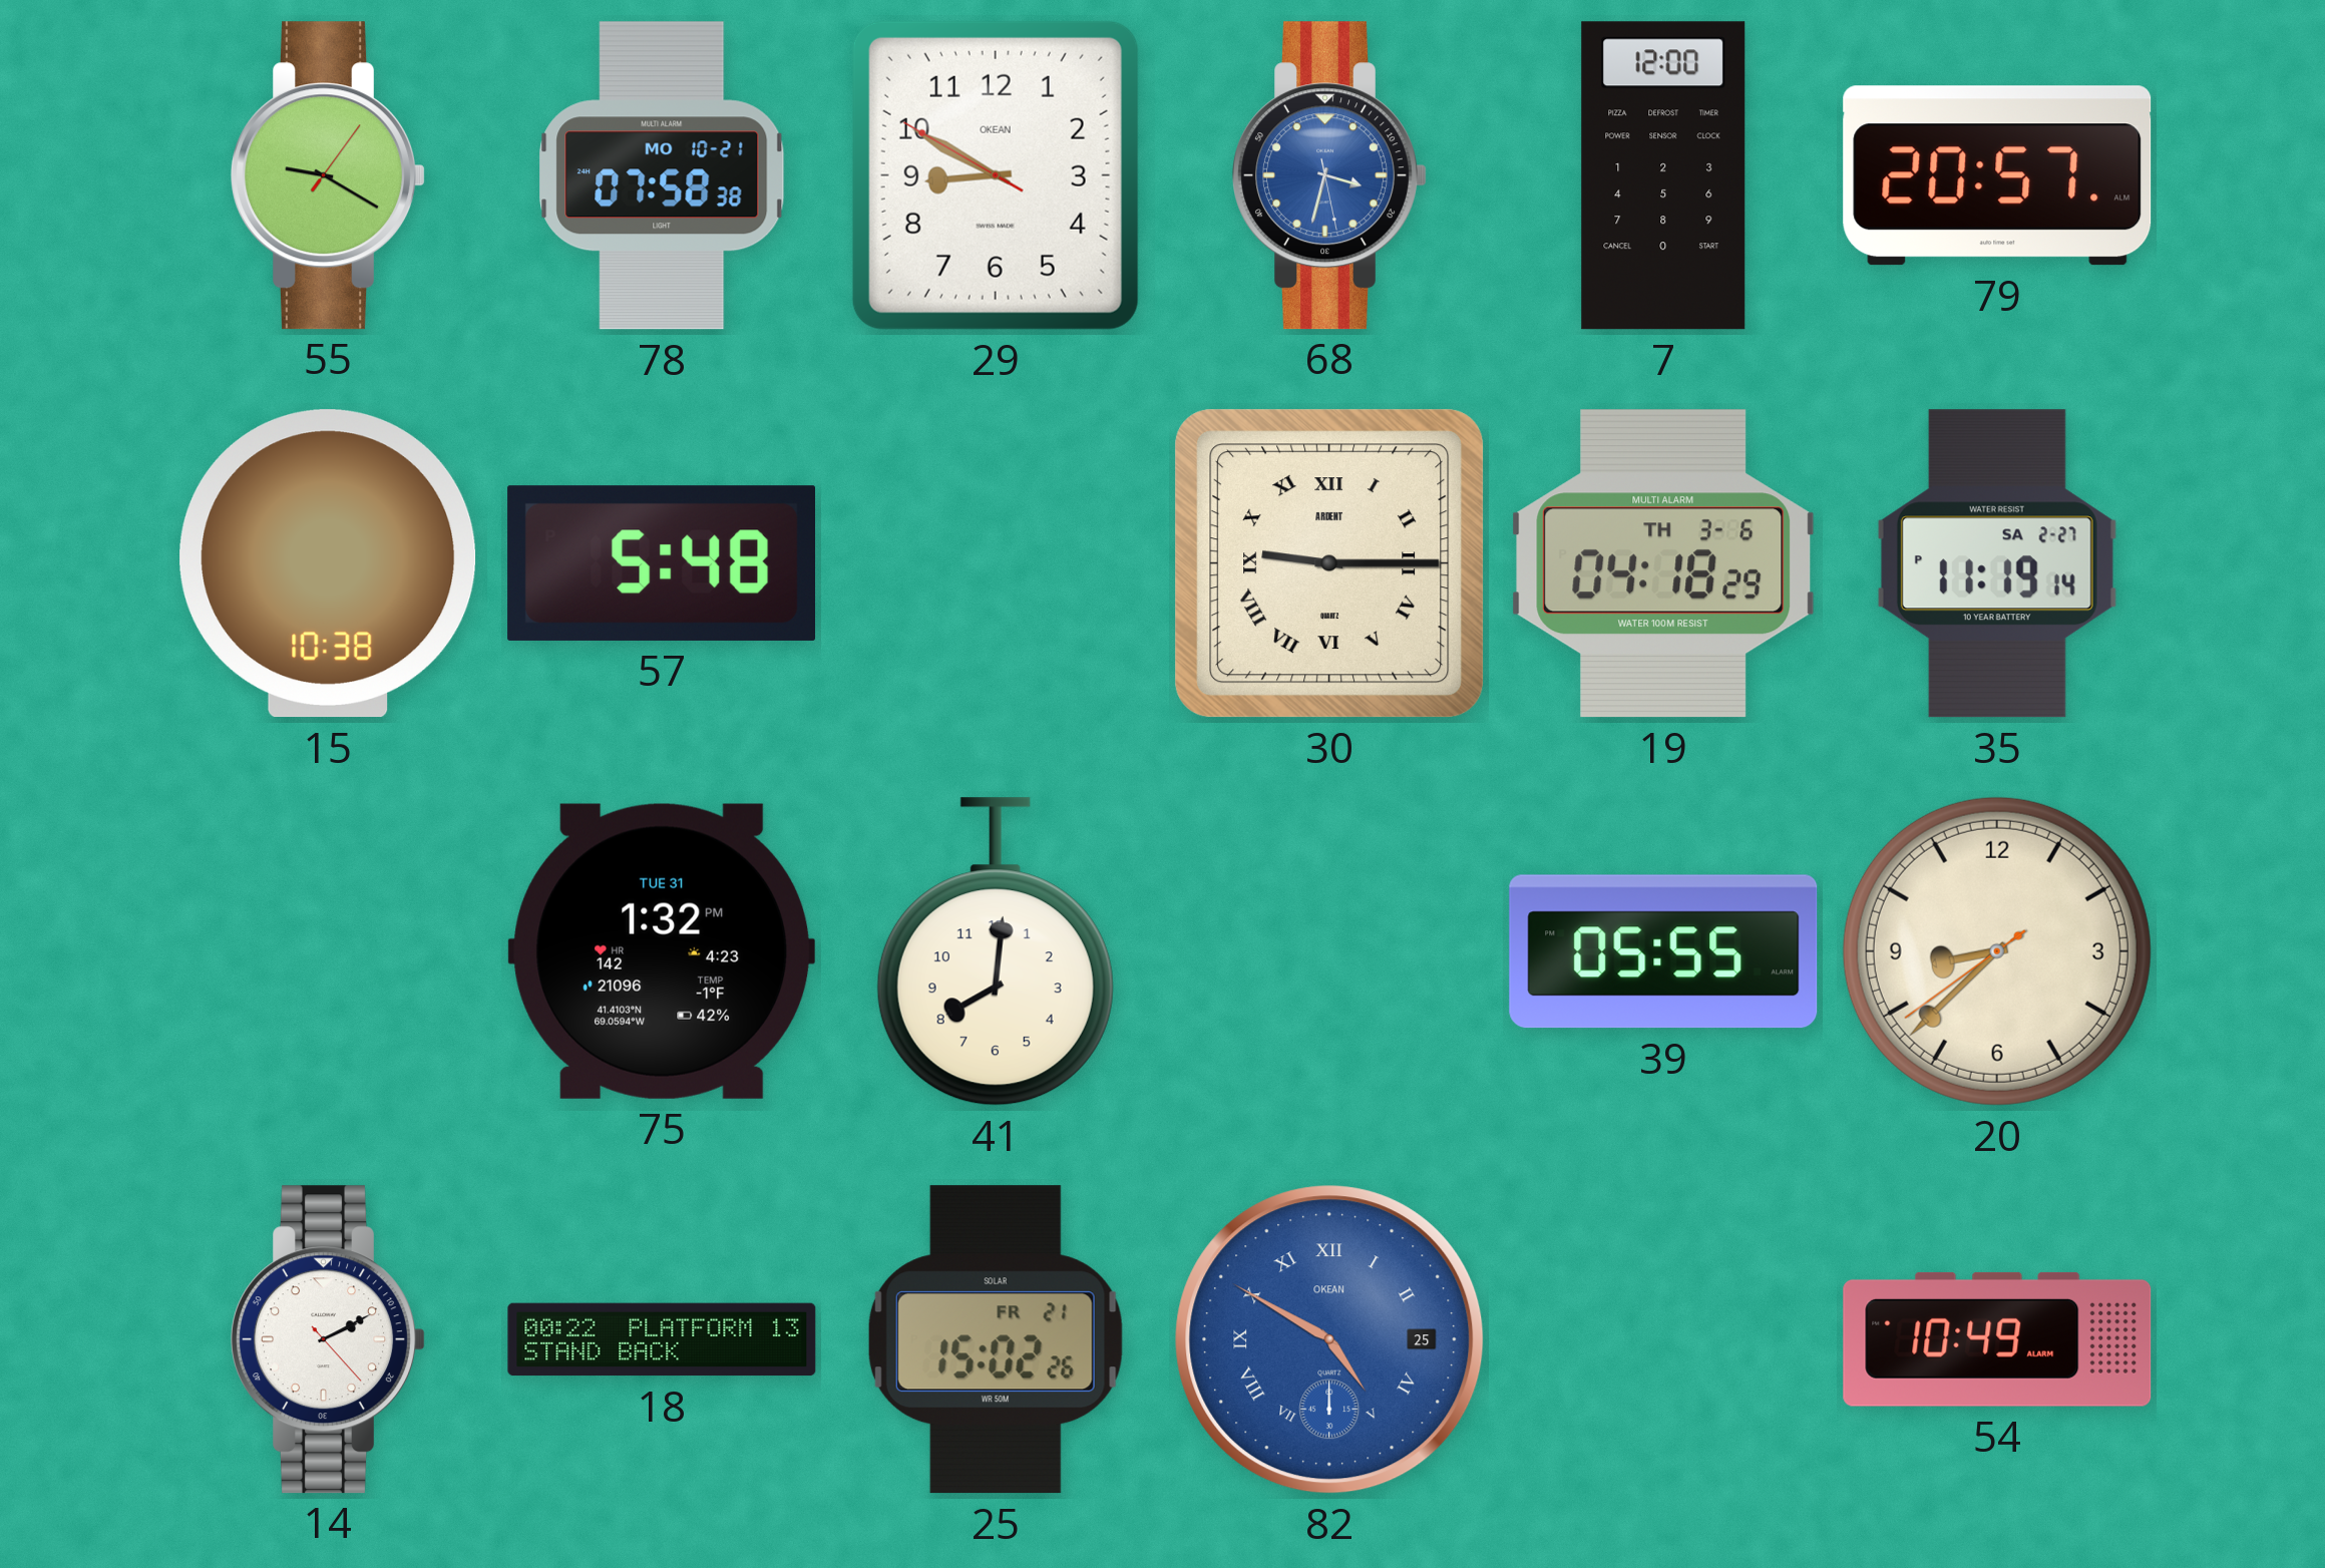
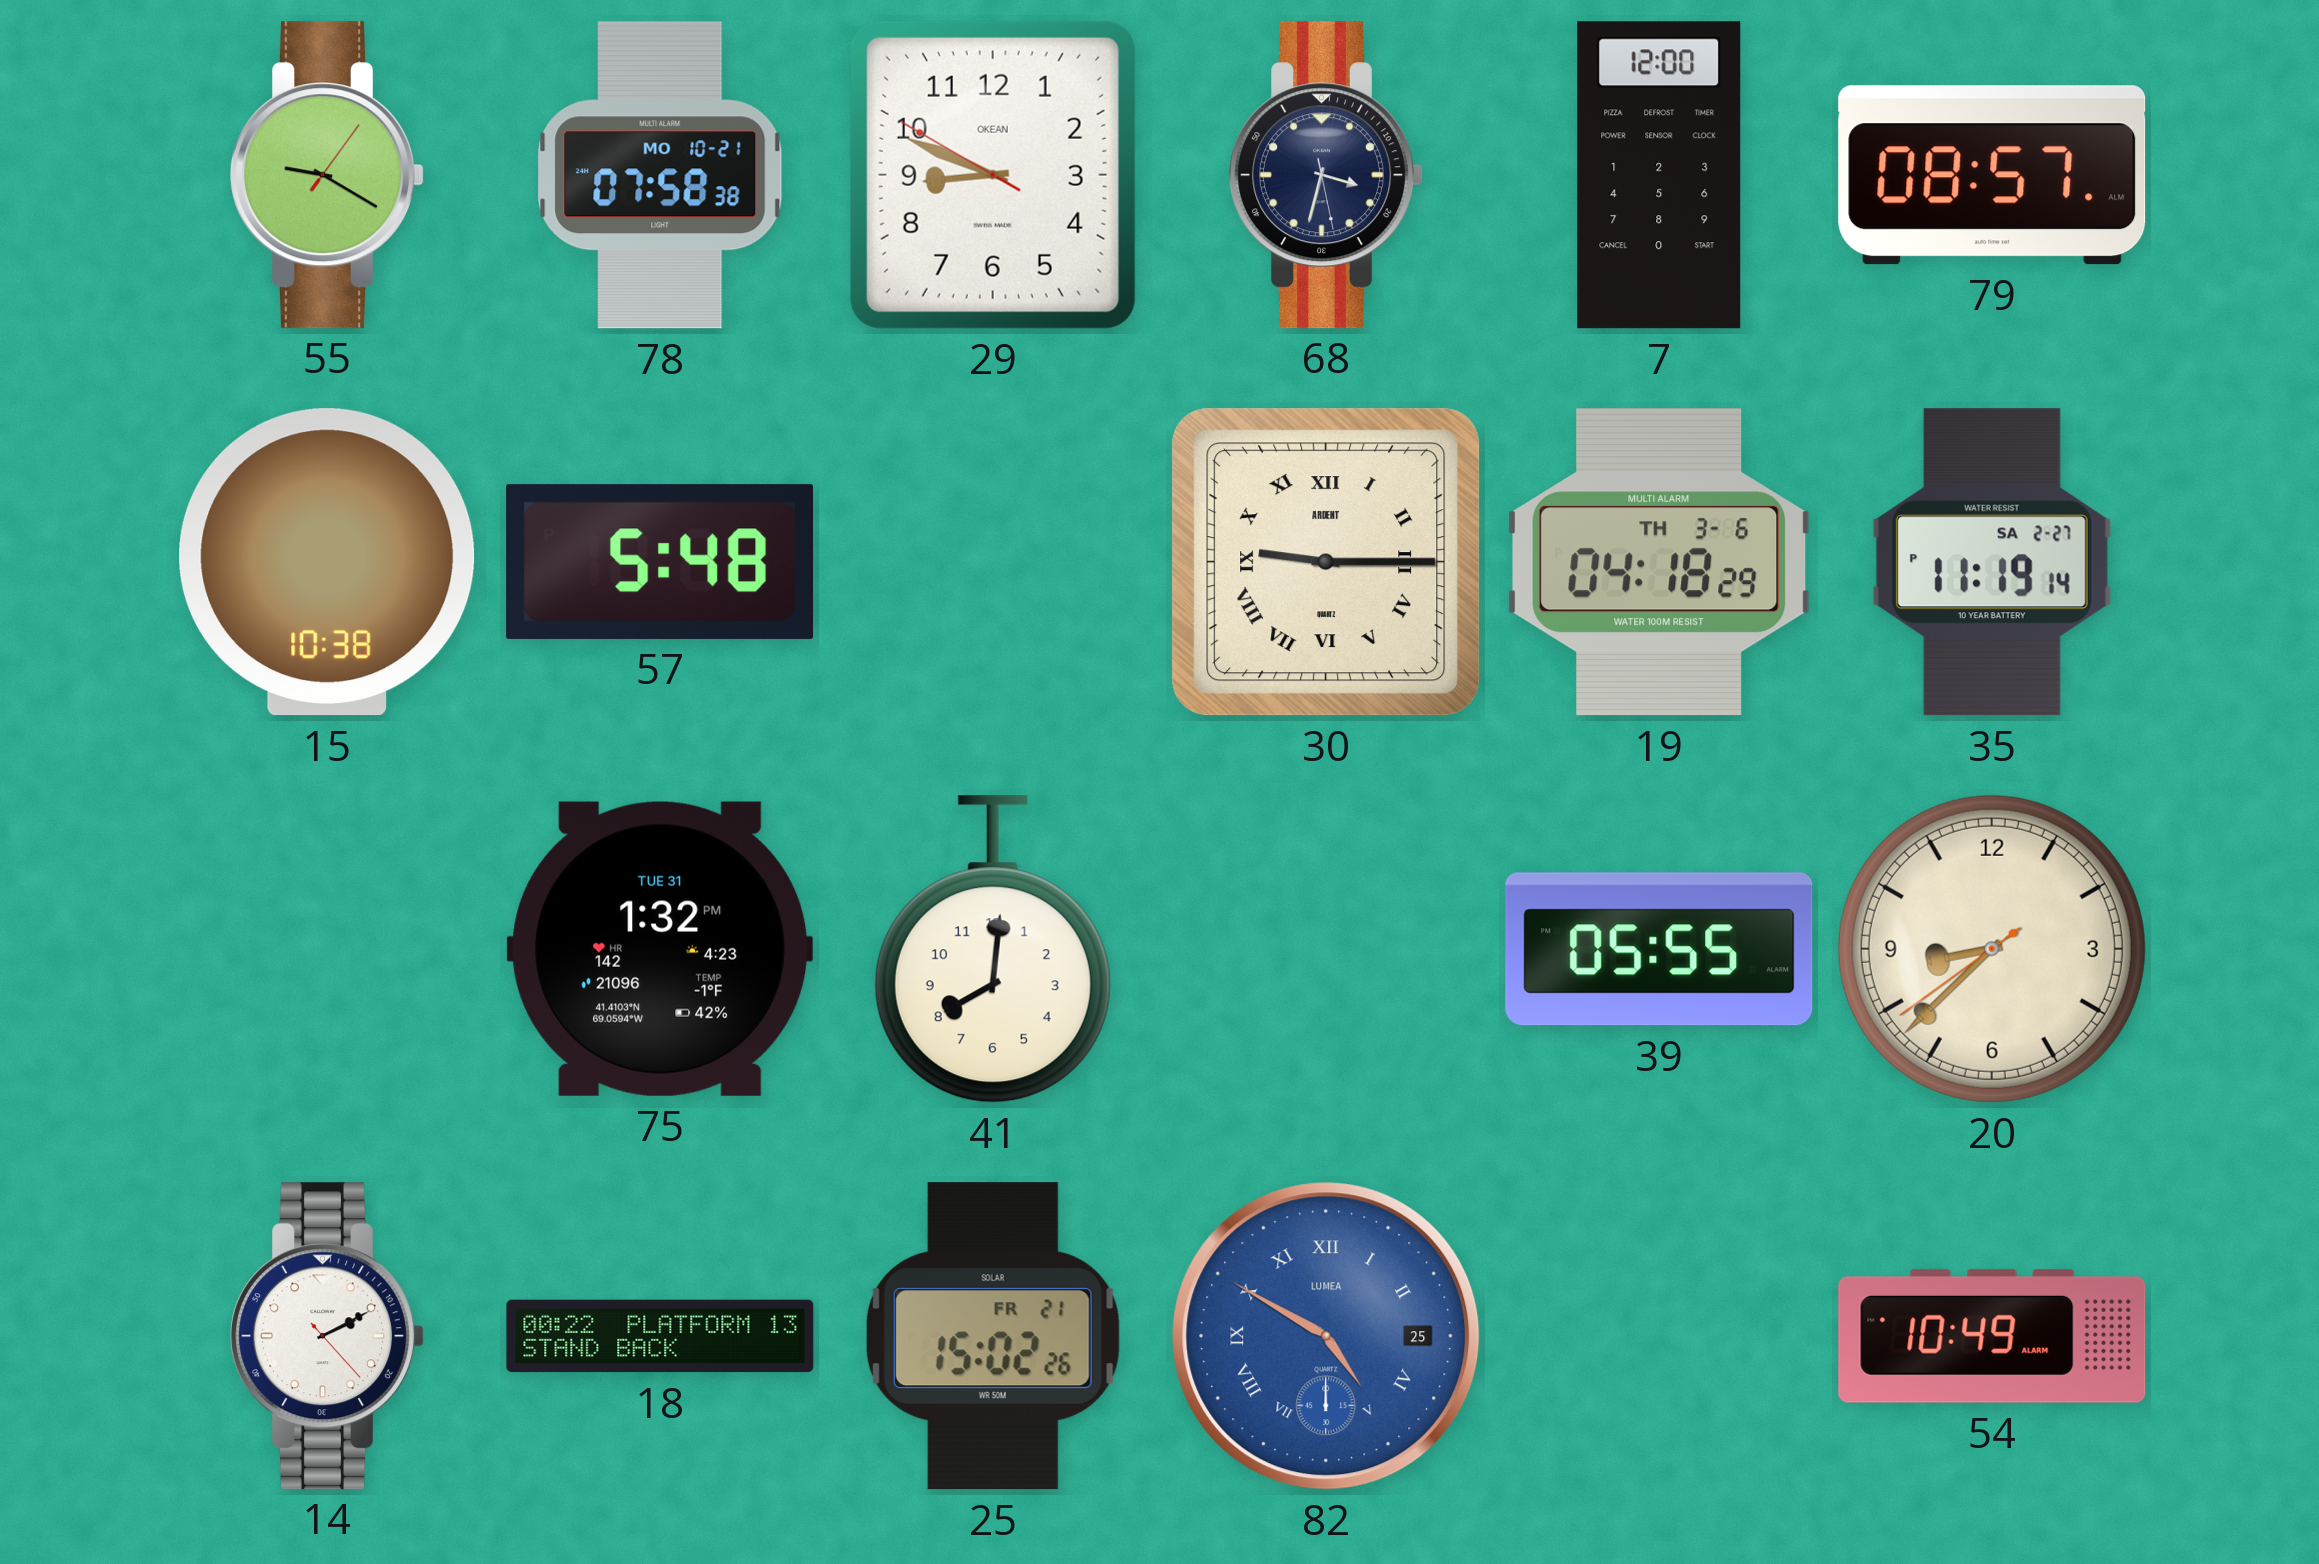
29: 8:49 -> 8:48 (993, 175)
68 dial: blue -> navy (1326, 175)
79: 20:57 -> 08:57 (1992, 175)
82 brand: OKEAN -> LUMEA (1326, 1336)
